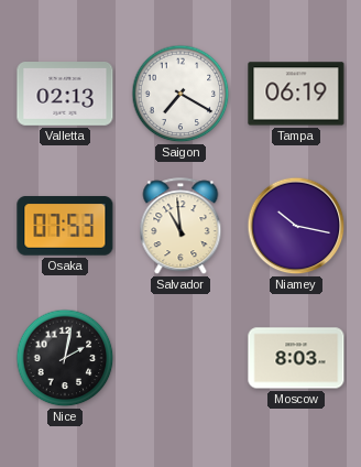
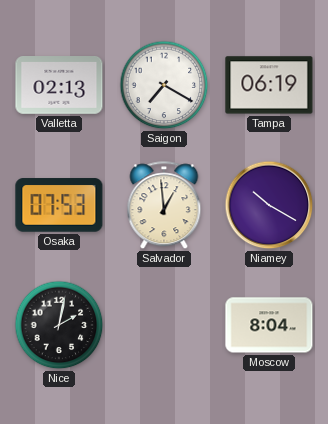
Salvador: 10:59 -> 12:59 (164, 206)
Niamey: 10:17 -> 10:20 (269, 205)
Moscow: 8:03 -> 8:04 (269, 325)
